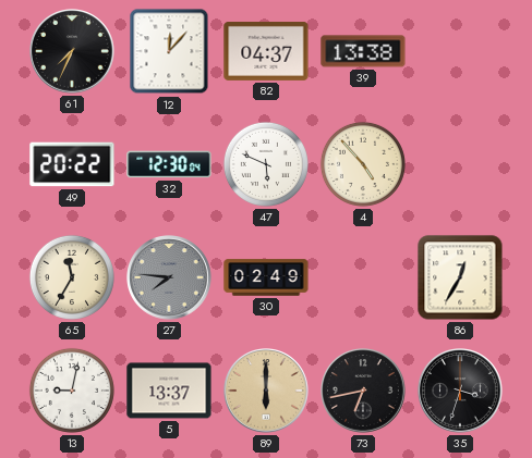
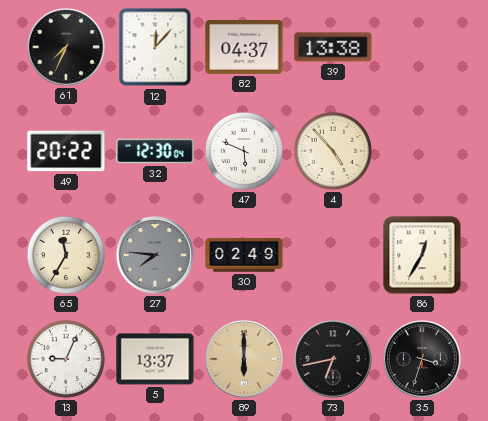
13: 9:02 -> 9:04 (66, 359)
